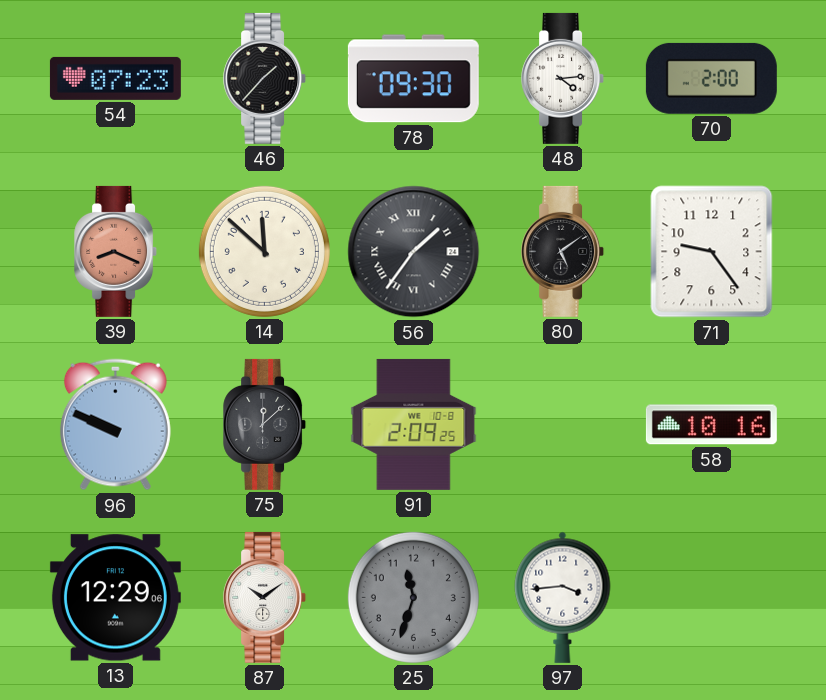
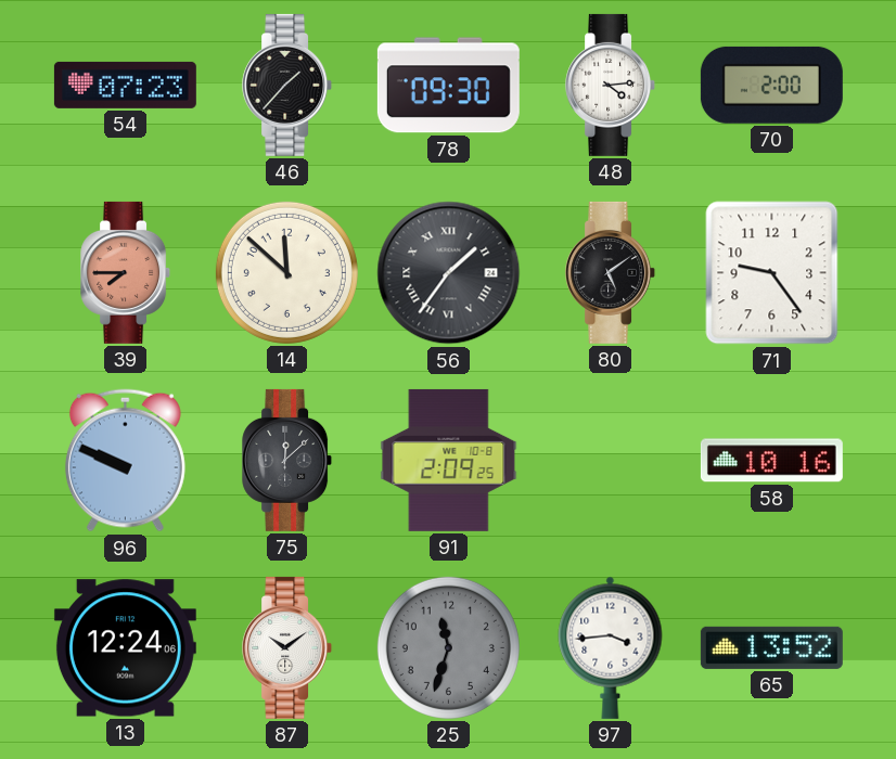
39: 8:19 -> 7:45 (126, 272)
13: 12:29 -> 12:24 (125, 648)
65: none -> 13:52 (771, 647)
